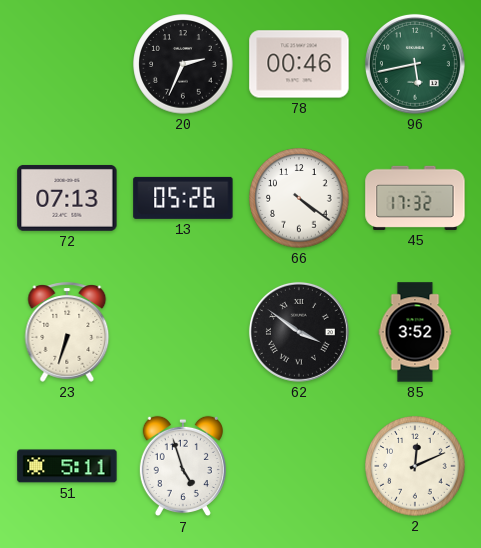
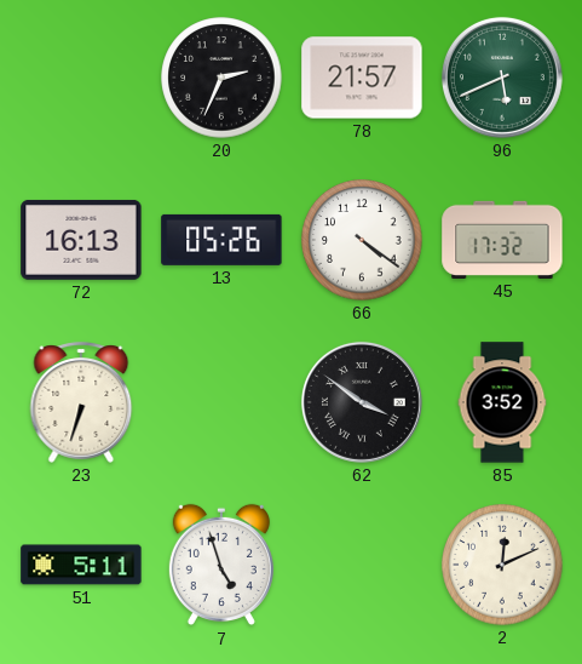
78: 00:46 -> 21:57 (362, 78)
96: 5:43 -> 5:41 (502, 78)
72: 07:13 -> 16:13 (81, 240)
